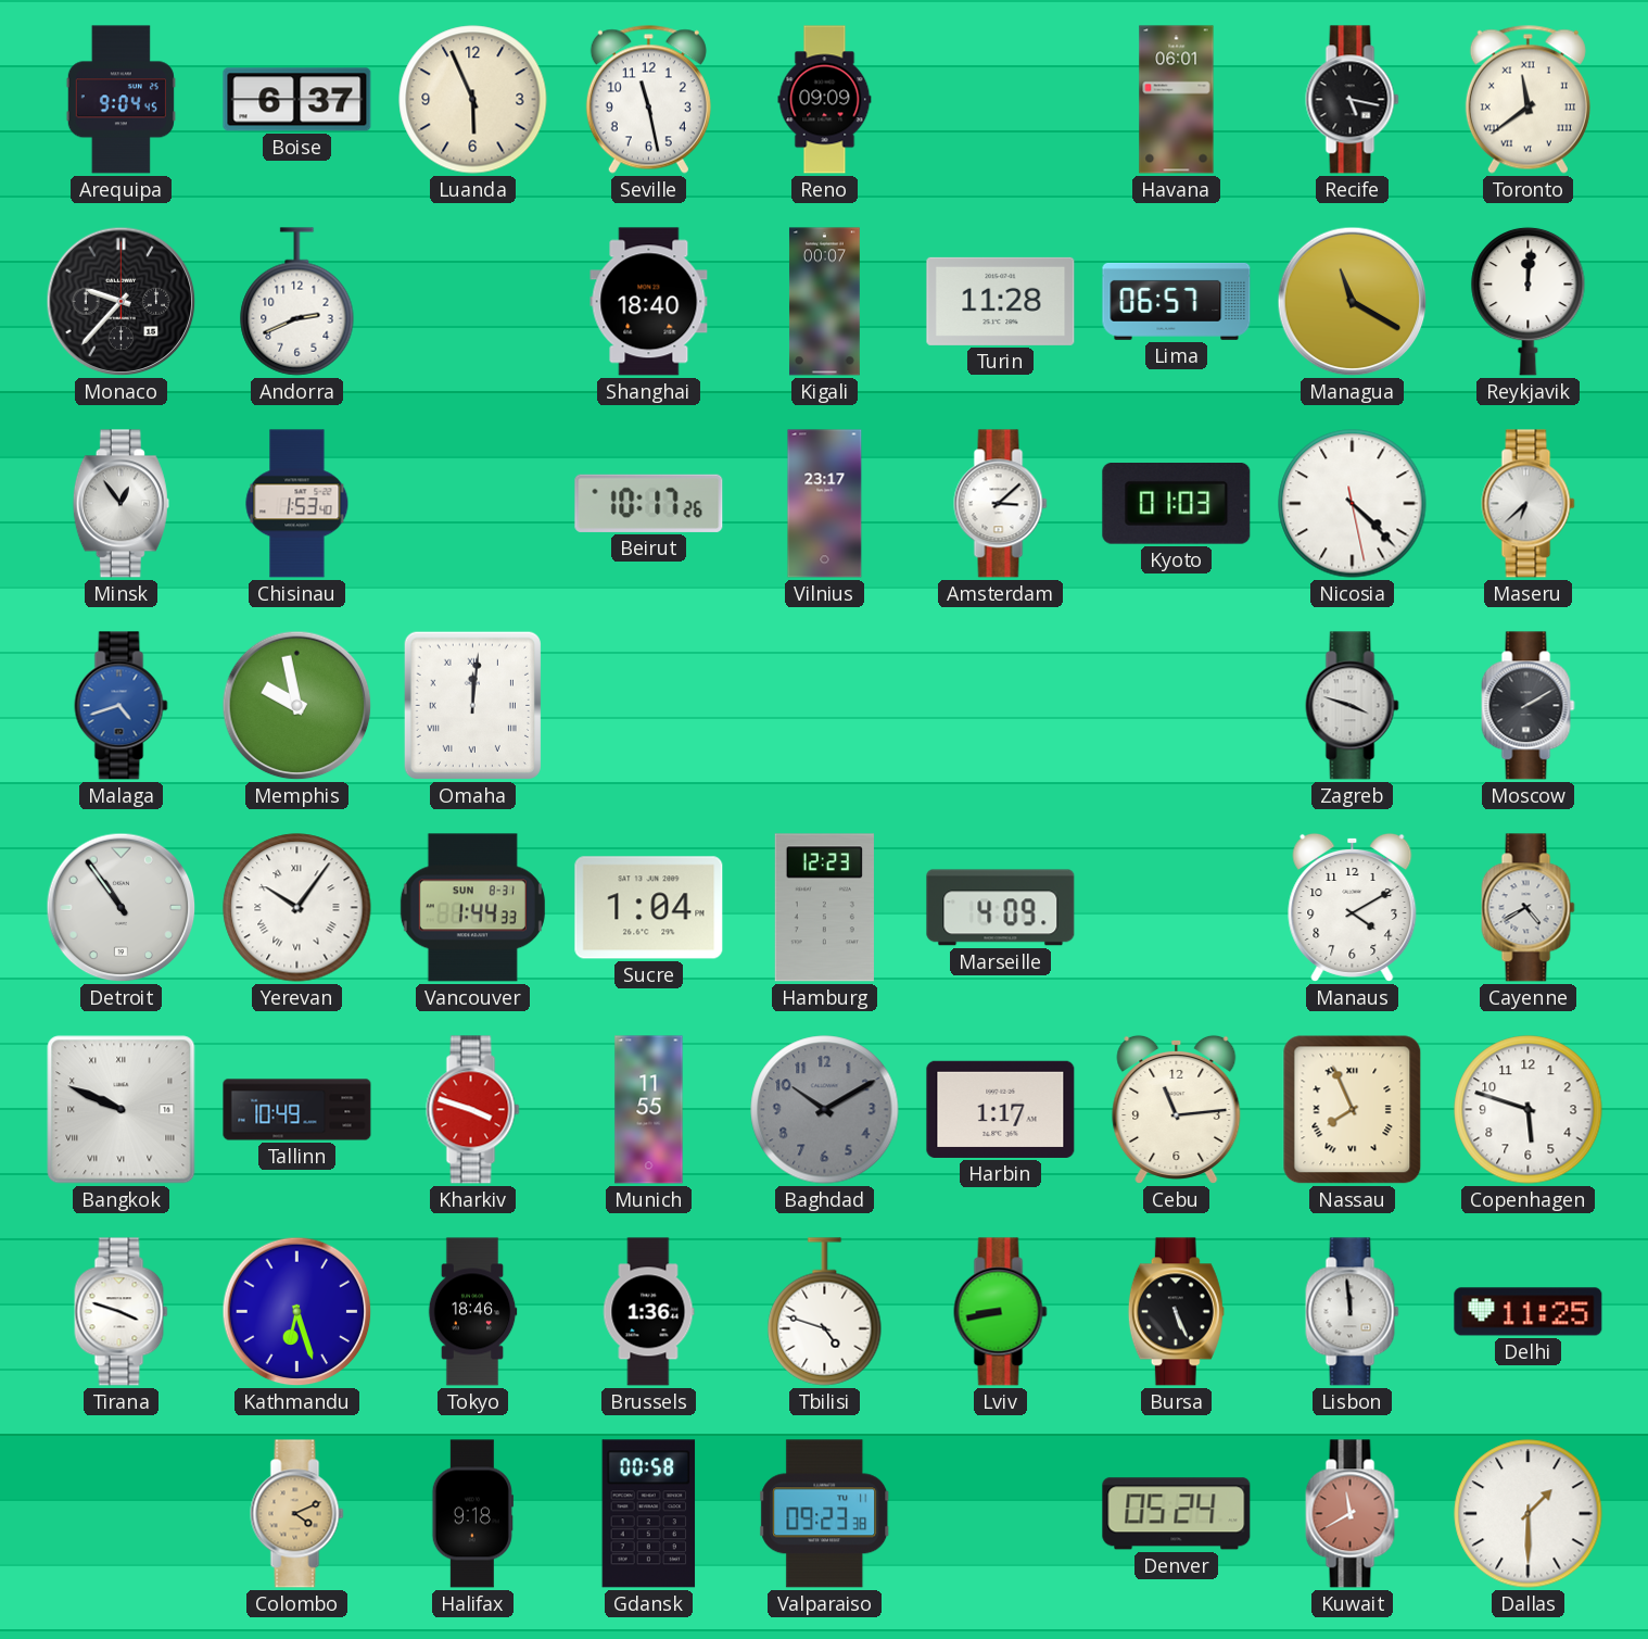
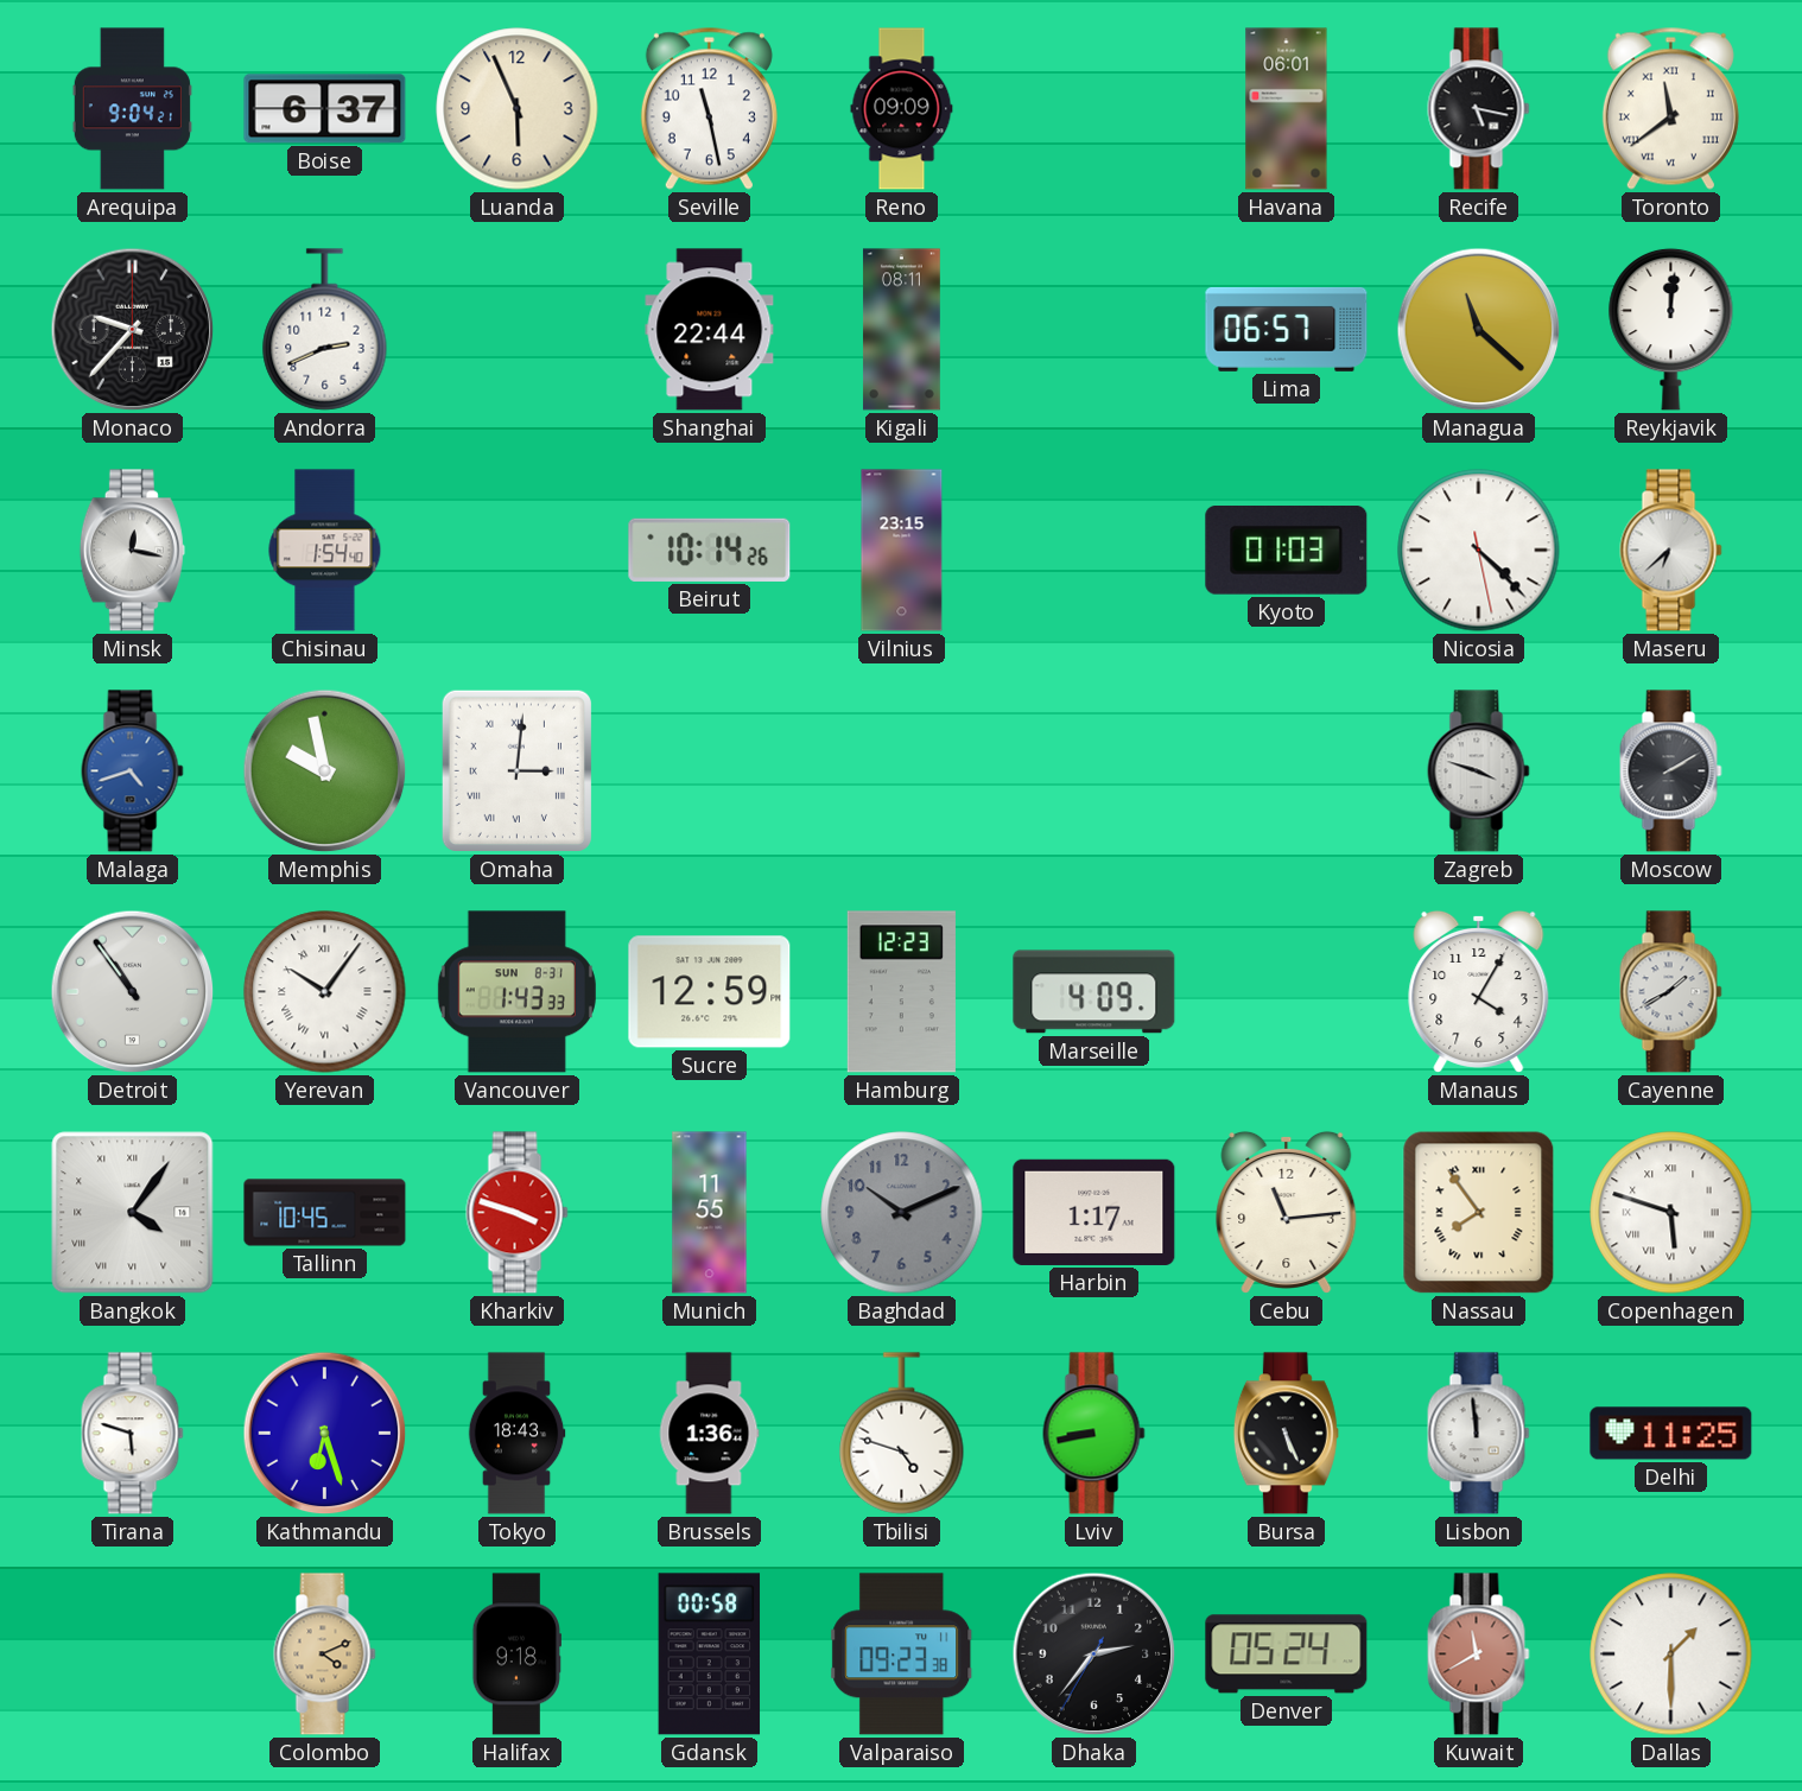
Arequipa: 9:04:45 -> 9:04:21 (132, 109)
Shanghai: 18:40 -> 22:44 (710, 330)
Kigali: 00:07 -> 08:11 (901, 330)
Turin: 11:28 -> none (1001, 301)
Managua: 11:20 -> 11:22 (1479, 330)
Minsk: 12:54 -> 12:17 (132, 551)
Chisinau: 1:53 -> 1:54 (325, 551)
Beirut: 10:17 -> 10:14 (710, 550)
Vilnius: 23:17 -> 23:15 (902, 551)
Amsterdam: 3:08 -> none (1001, 504)
Omaha: 12:01 -> 3:01 (516, 770)
Vancouver: 1:44 -> 1:43 (516, 992)
Sucre: 1:04 -> 12:59 (710, 992)
Manaus: 4:10 -> 4:05 (1479, 991)
Cayenne: 4:40 -> 1:40 (1671, 992)
Bangkok: 9:49 -> 4:06 (133, 1213)
Tallinn: 10:49 -> 10:45 (325, 1213)
Baghdad: 10:10 -> 10:11 (902, 1213)
Nassau: 7:56 -> 7:54 (1479, 1213)
Copenhagen numerals: Arabic -> Roman (1671, 1213)
Tirana: 3:48 -> 5:48 (133, 1434)
Tokyo: 18:46 -> 18:43 (516, 1434)
Dhaka: none -> 2:36 (1094, 1655)
